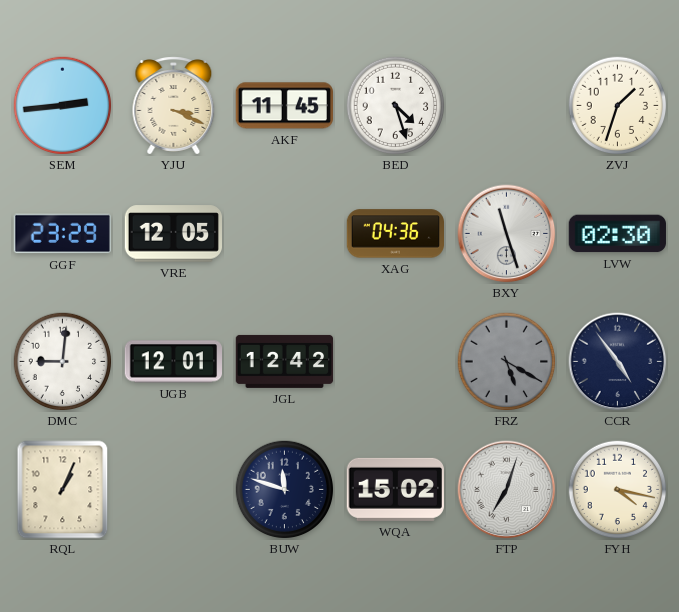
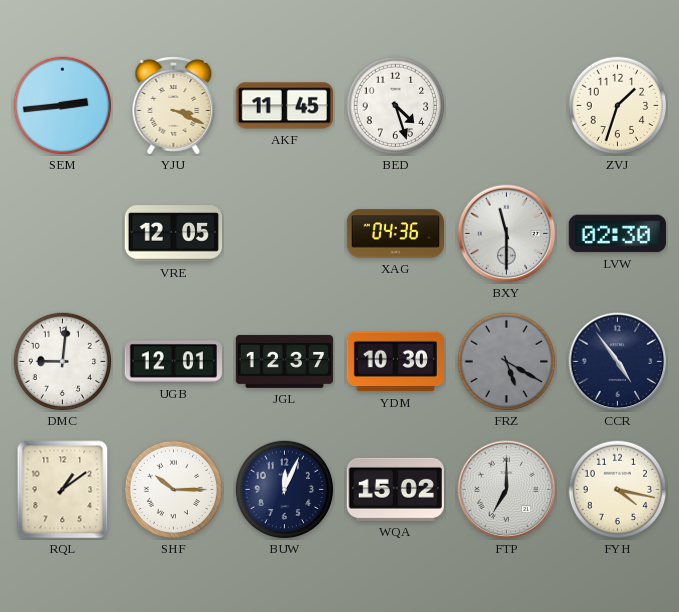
GGF: 23:29 -> none (62, 234)
BXY: 11:27 -> 11:30 (507, 234)
JGL: 12:42 -> 12:37 (285, 361)
YDM: none -> 10:30 (396, 362)
RQL: 1:04 -> 1:09 (63, 490)
SHF: none -> 10:15 (174, 490)
BUW: 11:48 -> 12:04 (285, 490)
FTP: 7:03 -> 7:00 (507, 490)
